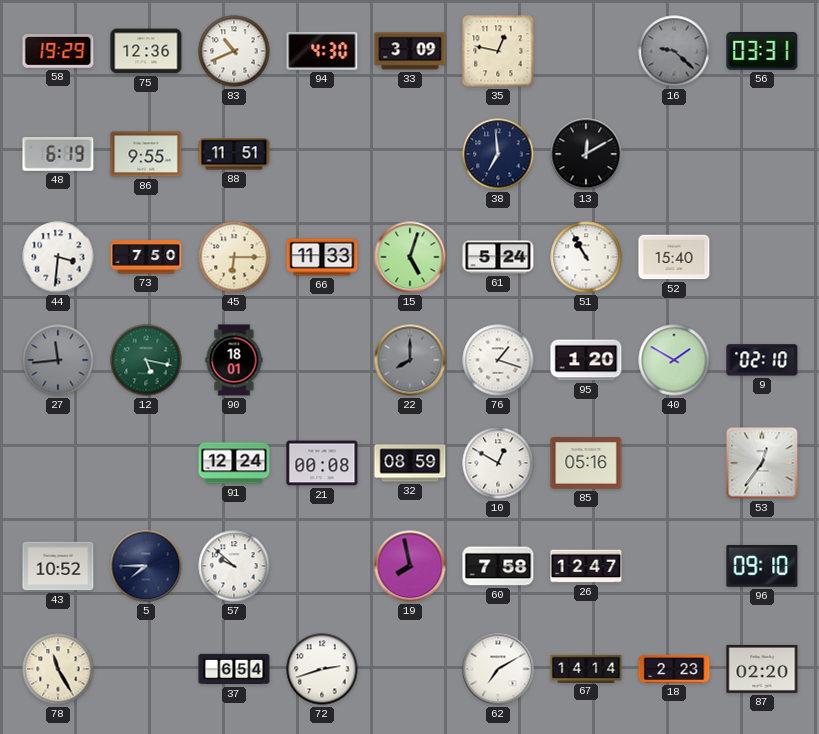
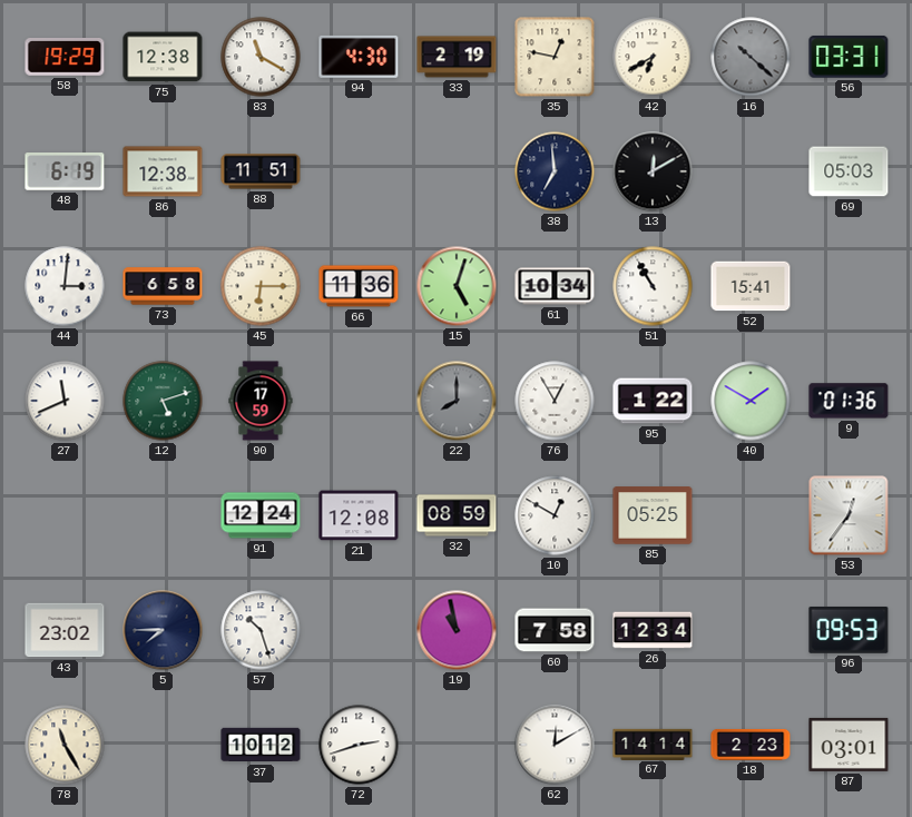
75: 12:36 -> 12:38 (163, 57)
83: 10:41 -> 11:20 (261, 57)
33: 3:09 -> 2:19 (457, 57)
42: none -> 6:40 (653, 57)
16: 9:22 -> 10:22 (751, 57)
86: 9:55 -> 12:38 (163, 171)
69: none -> 05:03 (849, 171)
44: 3:31 -> 3:01 (65, 286)
73: 7:50 -> 6:58 (163, 286)
66: 11:33 -> 11:36 (359, 286)
61: 5:24 -> 10:34 (555, 286)
52: 15:40 -> 15:41 (751, 286)
27: 11:44 -> 11:41 (65, 401)
27 dial: grey -> white (65, 401)
12: 5:17 -> 5:12 (163, 401)
90: 18:01 -> 17:59 (261, 401)
76: 1:18 -> 12:55 (555, 401)
95: 1:20 -> 1:22 (653, 401)
9: 02:10 -> 01:36 (849, 401)
21: 00:08 -> 12:08 (359, 515)
85: 05:16 -> 05:25 (653, 515)
43: 10:52 -> 23:02 (65, 630)
57: 9:52 -> 10:27 (261, 630)
19: 7:58 -> 10:58 (457, 630)
26: 12:47 -> 12:34 (653, 630)
96: 09:10 -> 09:53 (849, 630)
37: 6:54 -> 10:12 (261, 745)
62: 7:10 -> 12:10 (555, 745)
87: 02:20 -> 03:01 (849, 745)
